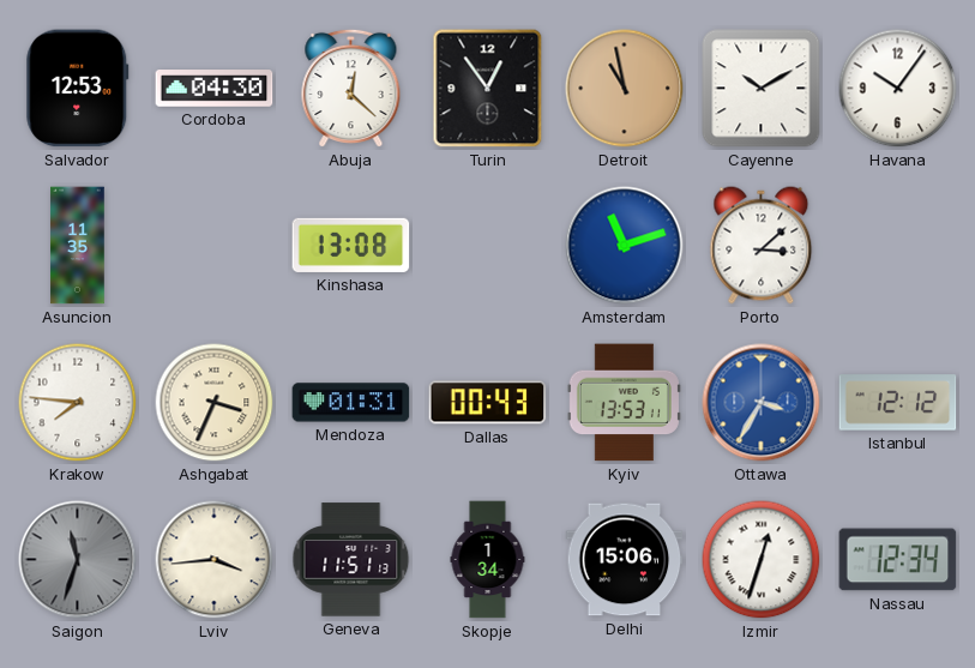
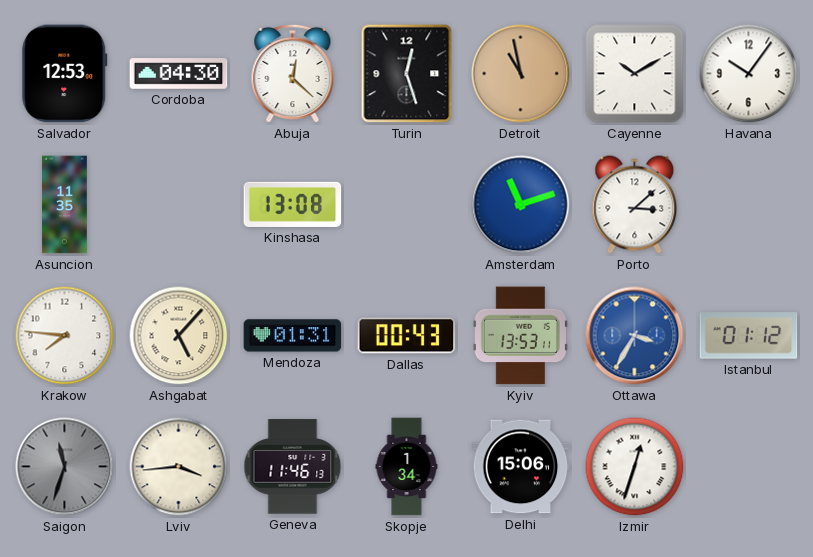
Turin: 12:54 -> 12:27 (407, 74)
Ashgabat: 3:34 -> 5:07 (179, 336)
Istanbul: 12:12 -> 01:12 (749, 336)
Geneva: 11:51 -> 11:46 (293, 467)
Nassau: 12:34 -> none (898, 560)
